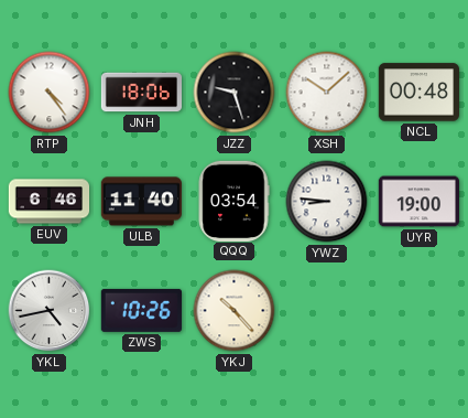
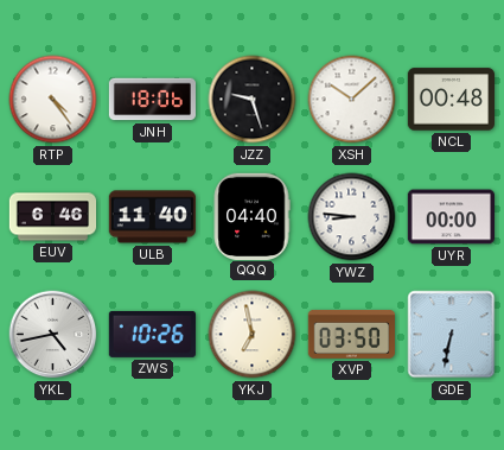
QQQ: 03:54 -> 04:40 (251, 216)
UYR: 19:00 -> 00:00 (451, 217)
YKJ: 10:23 -> 6:58 (253, 335)
XVP: none -> 03:50 (351, 334)
GDE: none -> 6:32 (452, 335)
